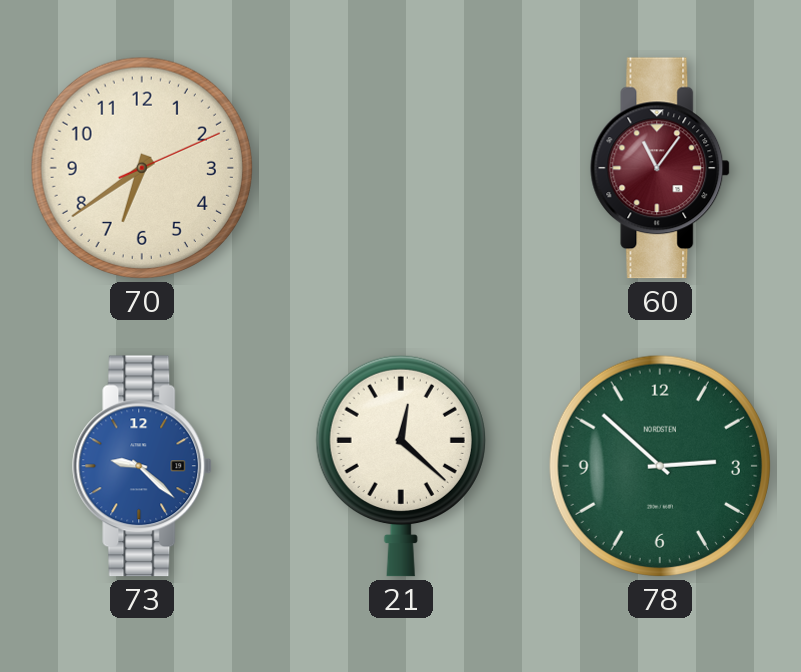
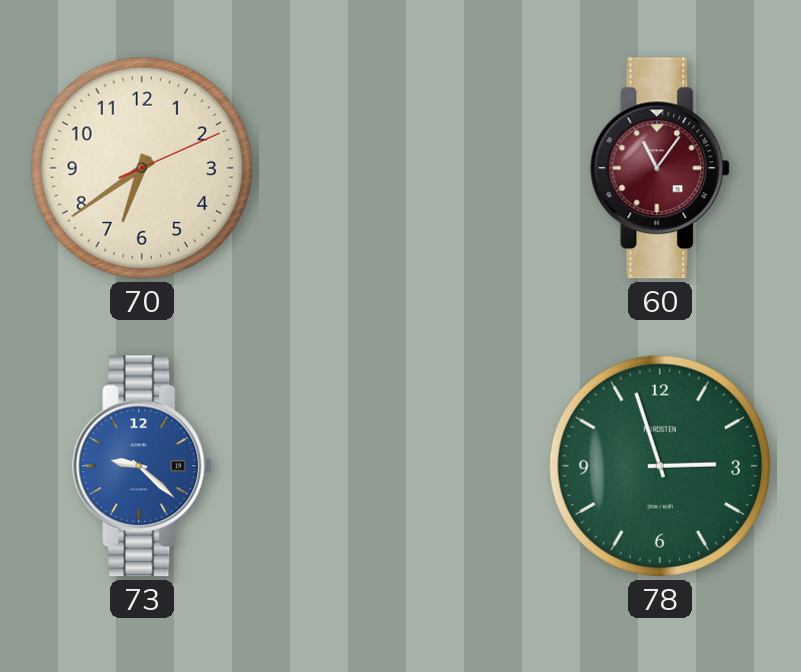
21: 12:22 -> none (401, 466)
78: 2:52 -> 2:57 (660, 466)
